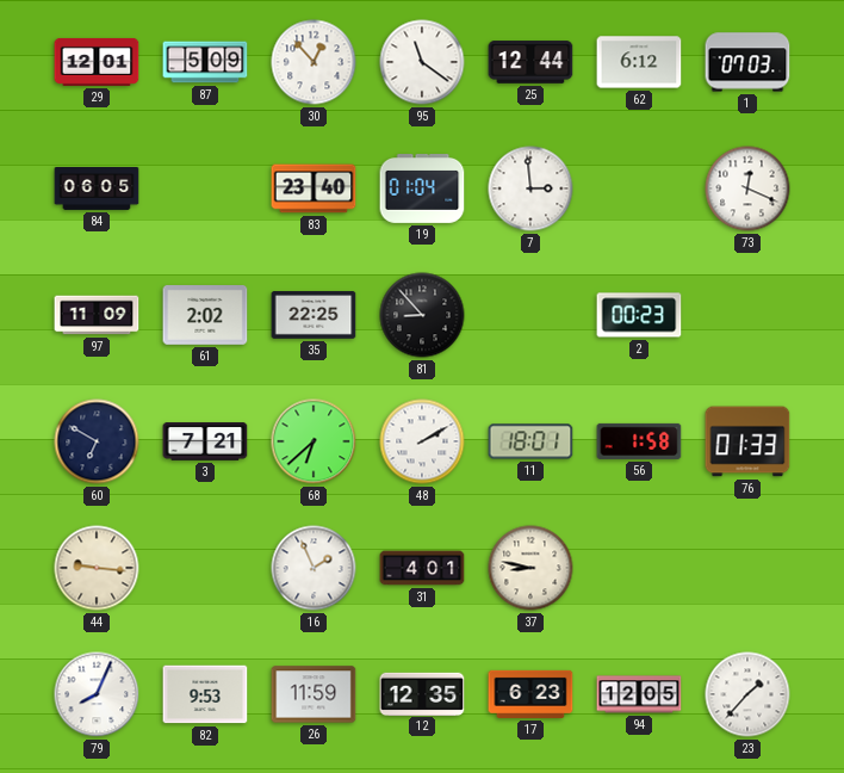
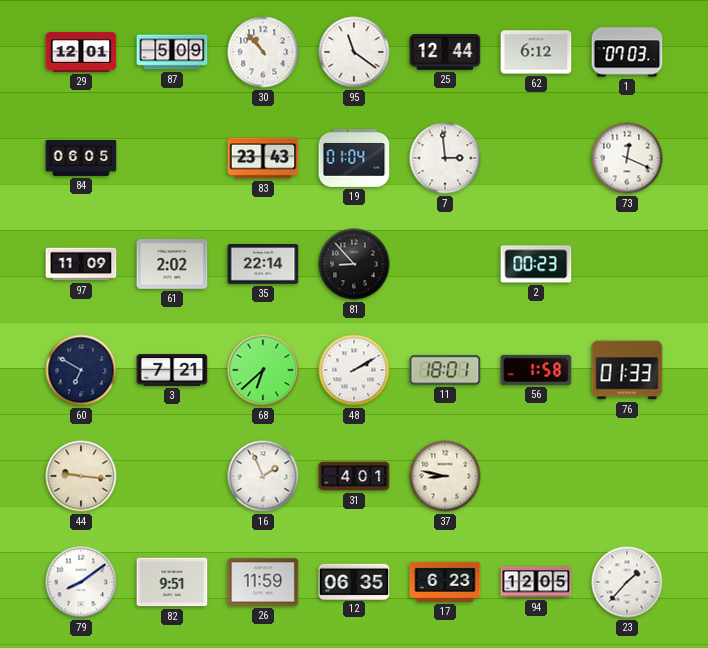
30: 12:53 -> 10:53 (263, 52)
83: 23:40 -> 23:43 (263, 158)
35: 22:25 -> 22:14 (263, 264)
79: 8:04 -> 8:09 (81, 582)
82: 9:53 -> 9:51 (172, 582)
12: 12:35 -> 06:35 (354, 581)
